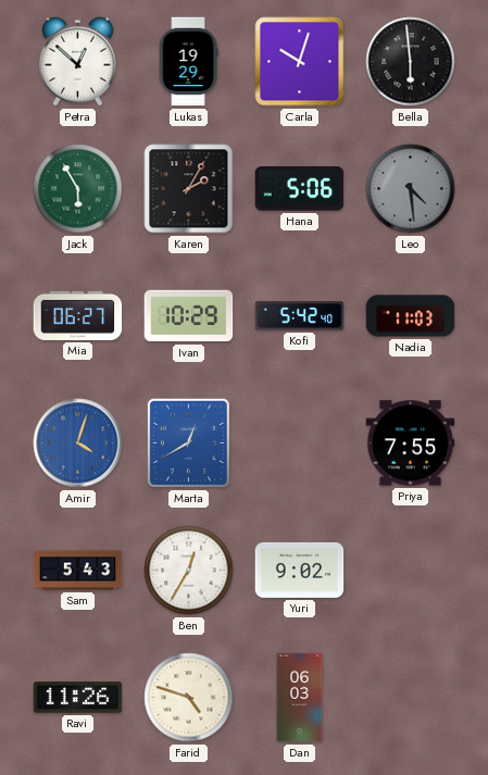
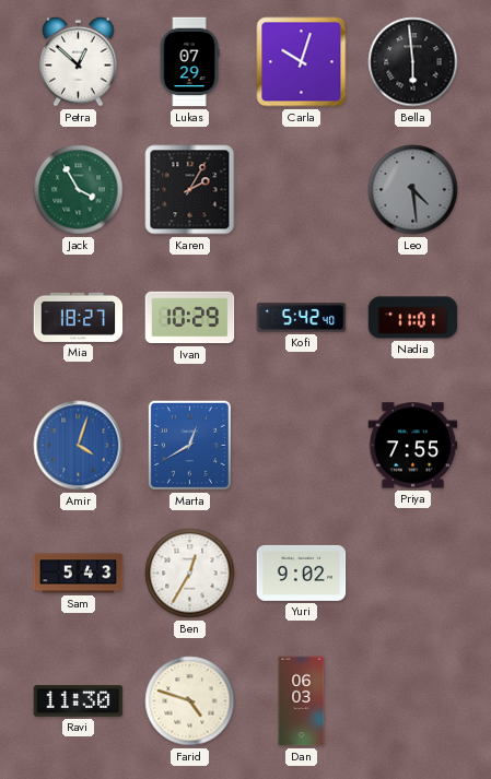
Lukas: 19:29 -> 07:29 (189, 62)
Jack: 5:55 -> 3:55 (79, 190)
Hana: 5:06 -> none (300, 189)
Mia: 06:27 -> 18:27 (79, 317)
Nadia: 11:03 -> 11:01 (413, 318)
Ravi: 11:26 -> 11:30 (79, 701)
